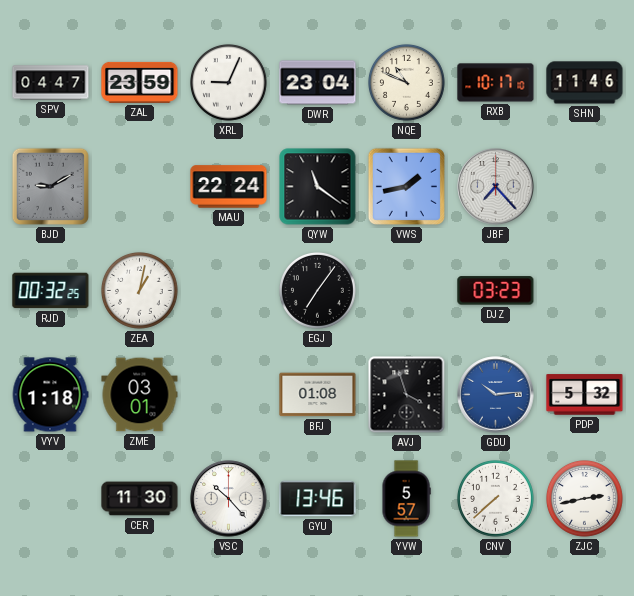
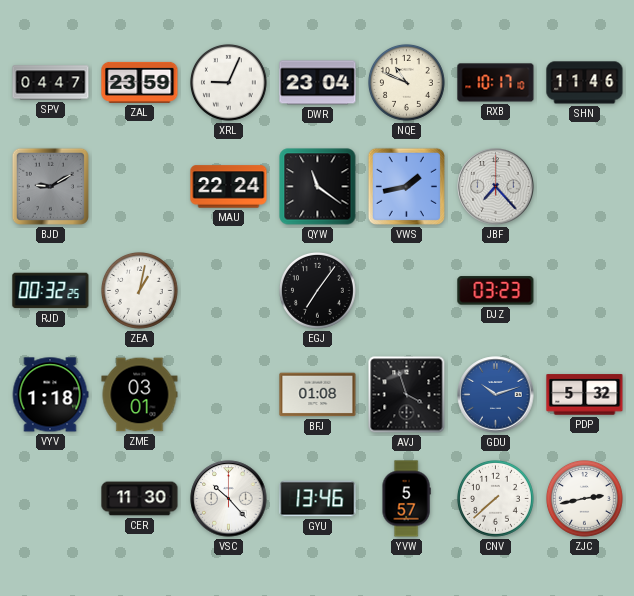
GDU: 10:14 -> 10:12 (496, 395)
